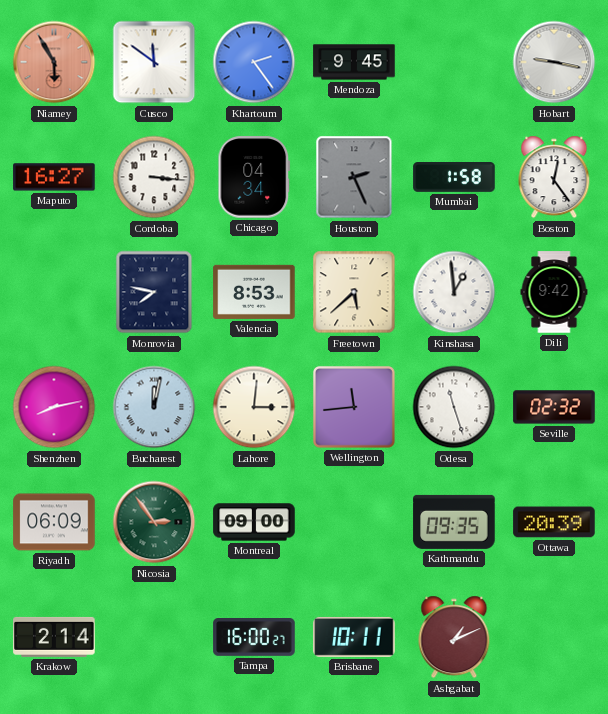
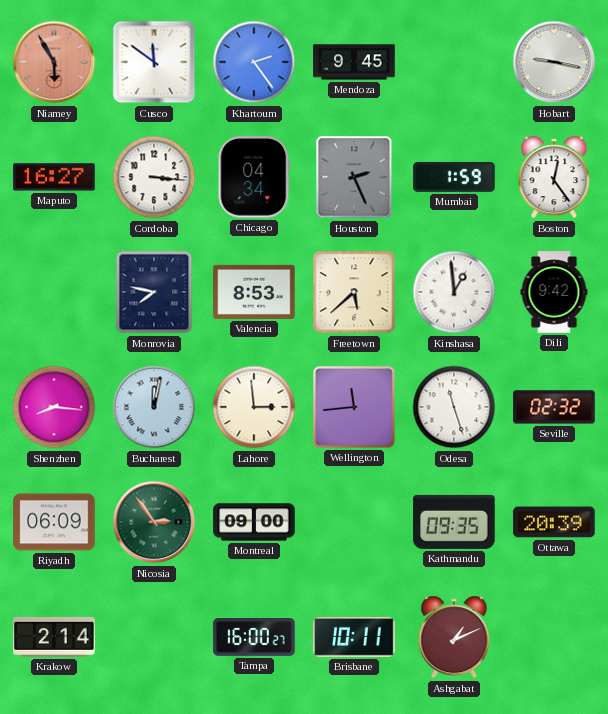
Mumbai: 1:58 -> 1:59 (454, 178)
Shenzhen: 8:13 -> 8:16 (54, 407)
Lahore: 3:01 -> 2:59 (254, 407)
